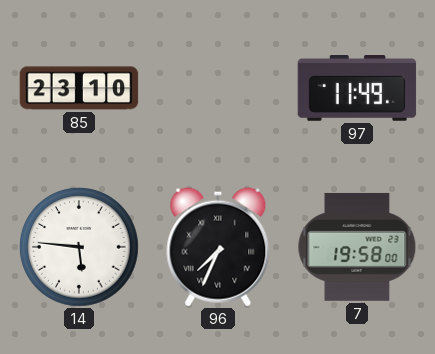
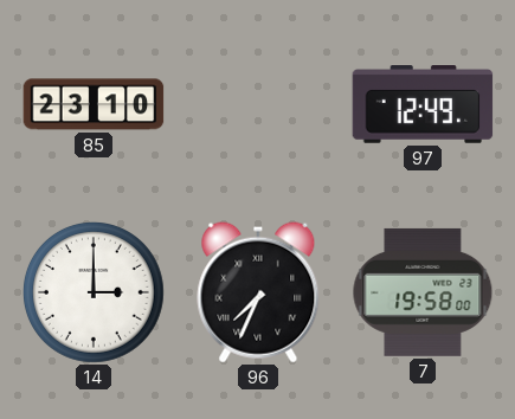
97: 11:49 -> 12:49 (423, 105)
14: 5:46 -> 3:00 (95, 294)
